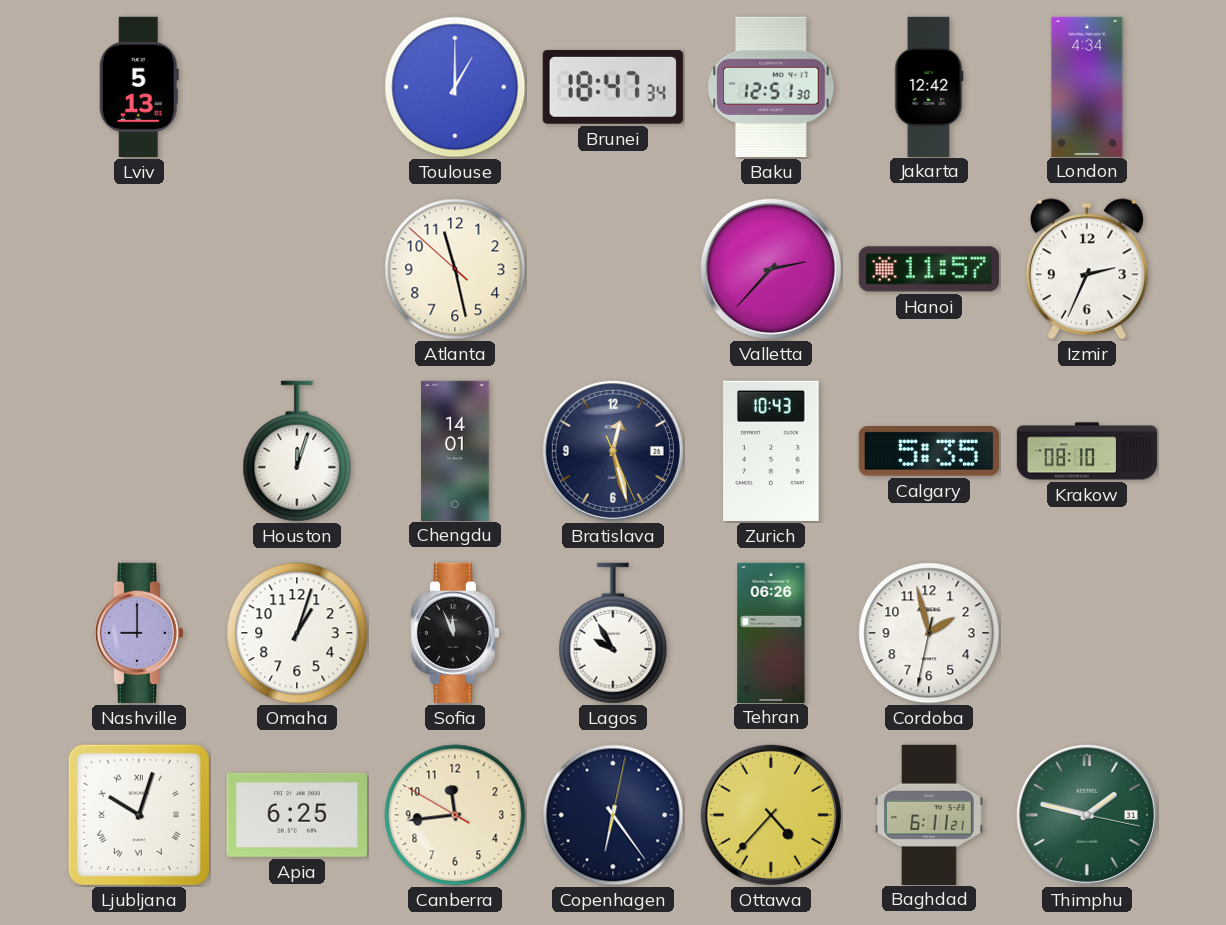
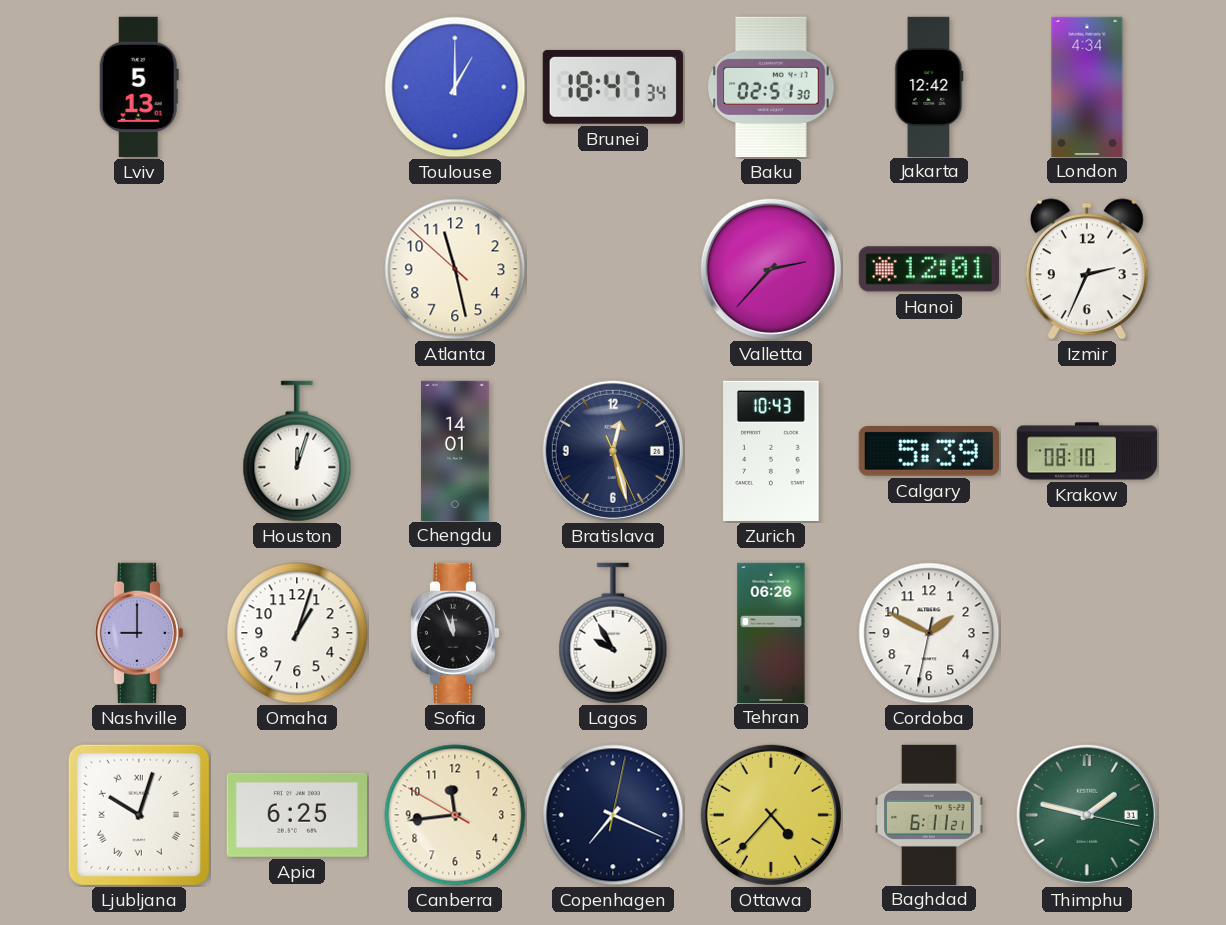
Baku: 12:51 -> 02:51 (771, 87)
Hanoi: 11:57 -> 12:01 (929, 269)
Calgary: 5:35 -> 5:39 (929, 452)
Cordoba: 1:57 -> 1:49 (929, 633)
Copenhagen: 6:24 -> 7:19 (613, 815)
